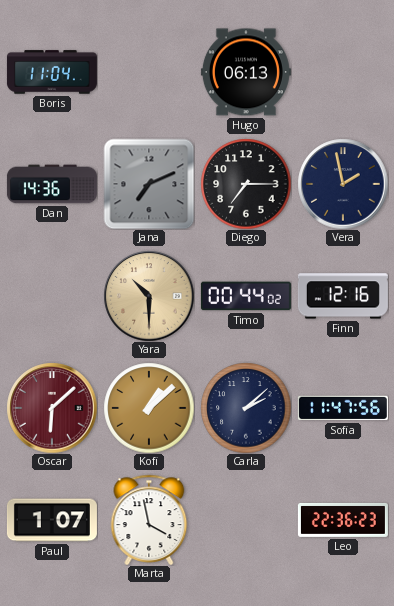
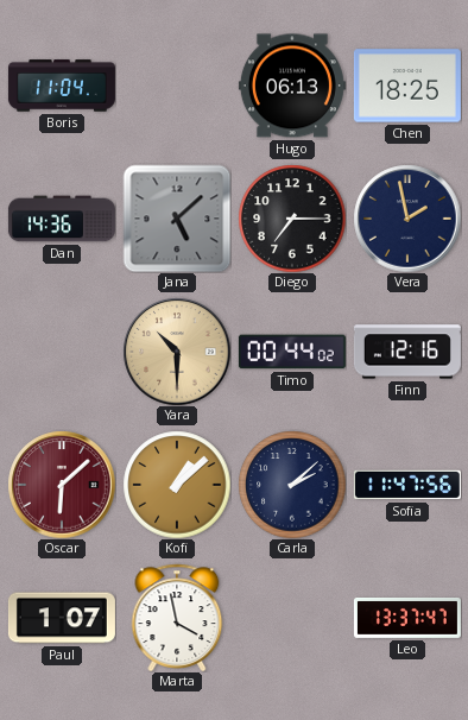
Chen: none -> 18:25 (407, 86)
Jana: 7:11 -> 5:08 (177, 219)
Leo: 22:36 -> 13:37 (407, 618)
